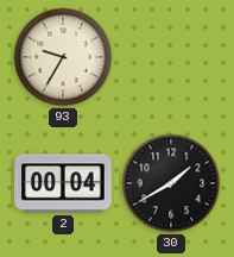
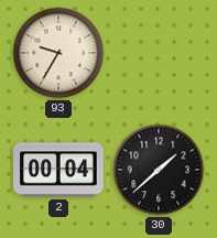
30: 1:40 -> 1:38 (159, 170)
